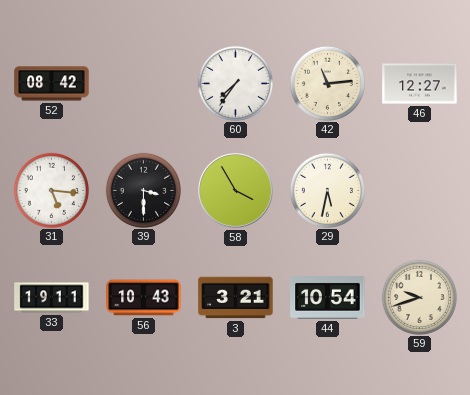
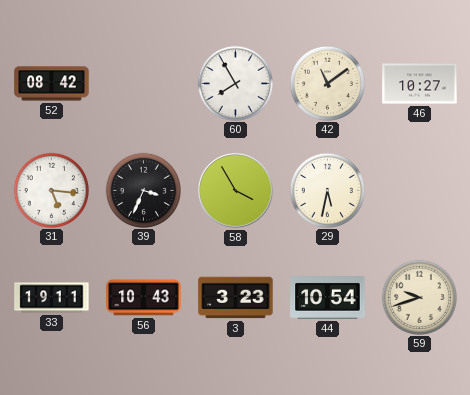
60: 7:36 -> 7:55 (235, 83)
42: 11:14 -> 11:09 (327, 83)
46: 12:27 -> 10:27 (420, 84)
39: 3:30 -> 3:34 (143, 190)
3: 3:21 -> 3:23 (236, 298)
